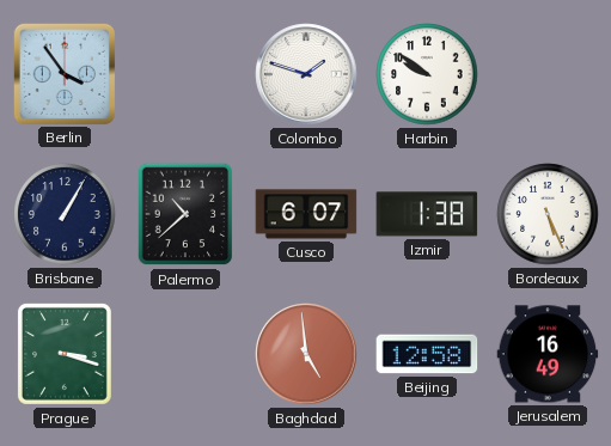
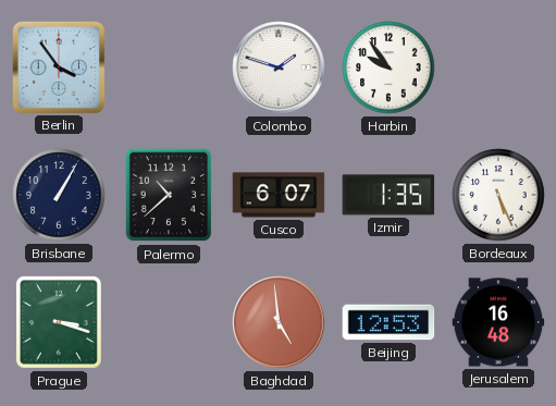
Harbin: 9:51 -> 9:54 (388, 67)
Izmir: 1:38 -> 1:35 (388, 195)
Beijing: 12:58 -> 12:53 (388, 322)
Jerusalem: 16:49 -> 16:48 (498, 322)
